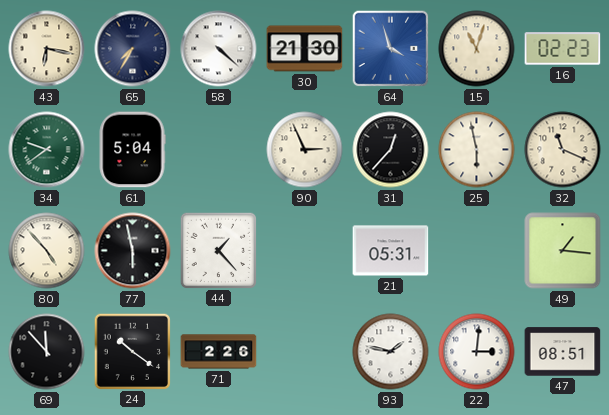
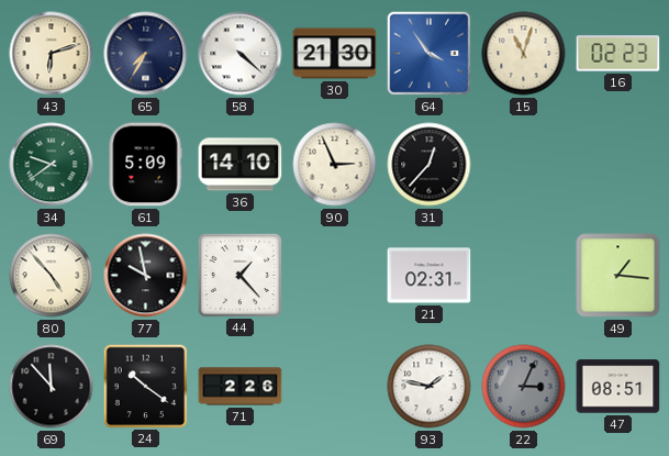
43: 6:17 -> 6:12 (52, 54)
64: 3:57 -> 3:54 (430, 54)
61: 5:04 -> 5:09 (145, 165)
36: none -> 14:10 (241, 165)
25: 5:58 -> none (477, 150)
32: 11:19 -> none (563, 150)
77: 5:58 -> 9:58 (146, 276)
21: 05:31 -> 02:31 (430, 276)
22: 3:01 -> 3:04 (524, 387)
22 dial: white -> grey (524, 387)
